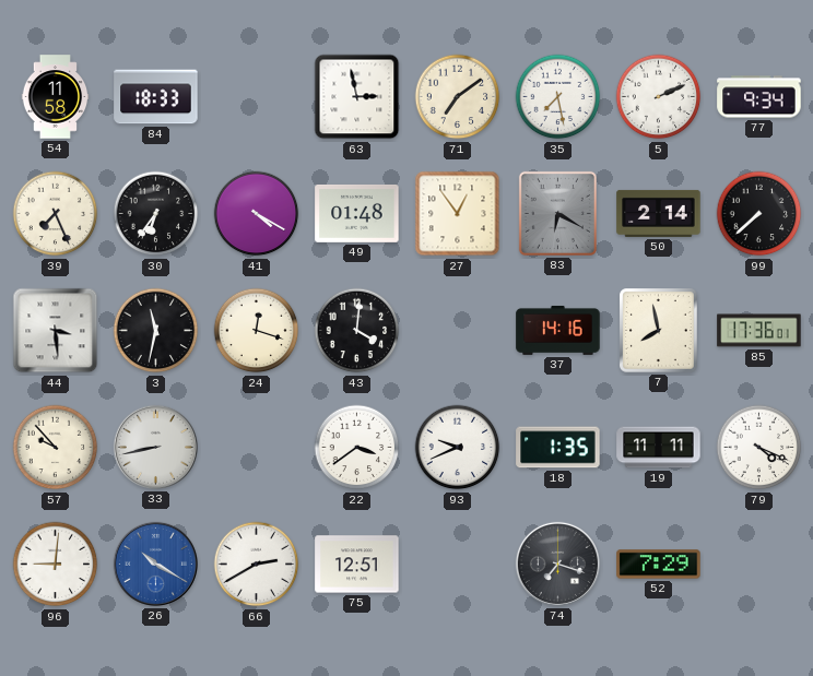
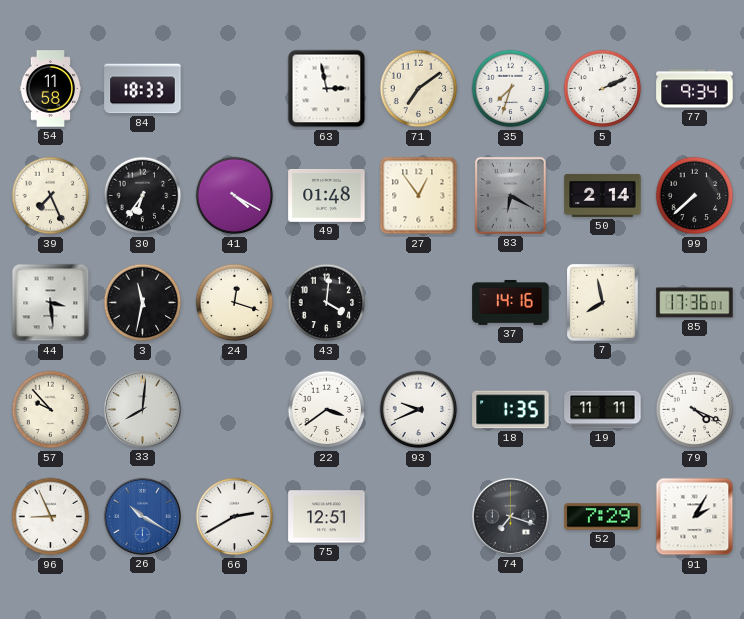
35: 7:28 -> 7:33 (511, 89)
33: 8:43 -> 8:01 (142, 409)
96: 9:01 -> 8:56 (51, 517)
91: none -> 2:05 (695, 517)
